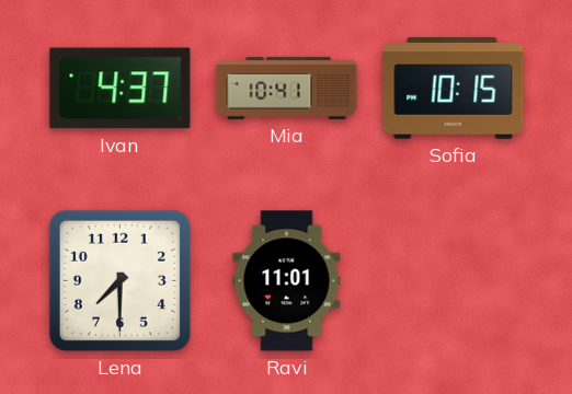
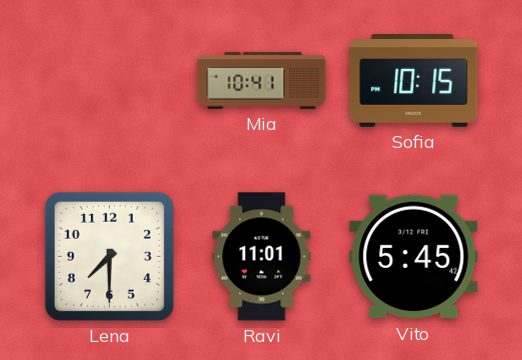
Ivan: 4:37 -> none (121, 89)
Vito: none -> 5:45 (414, 257)
